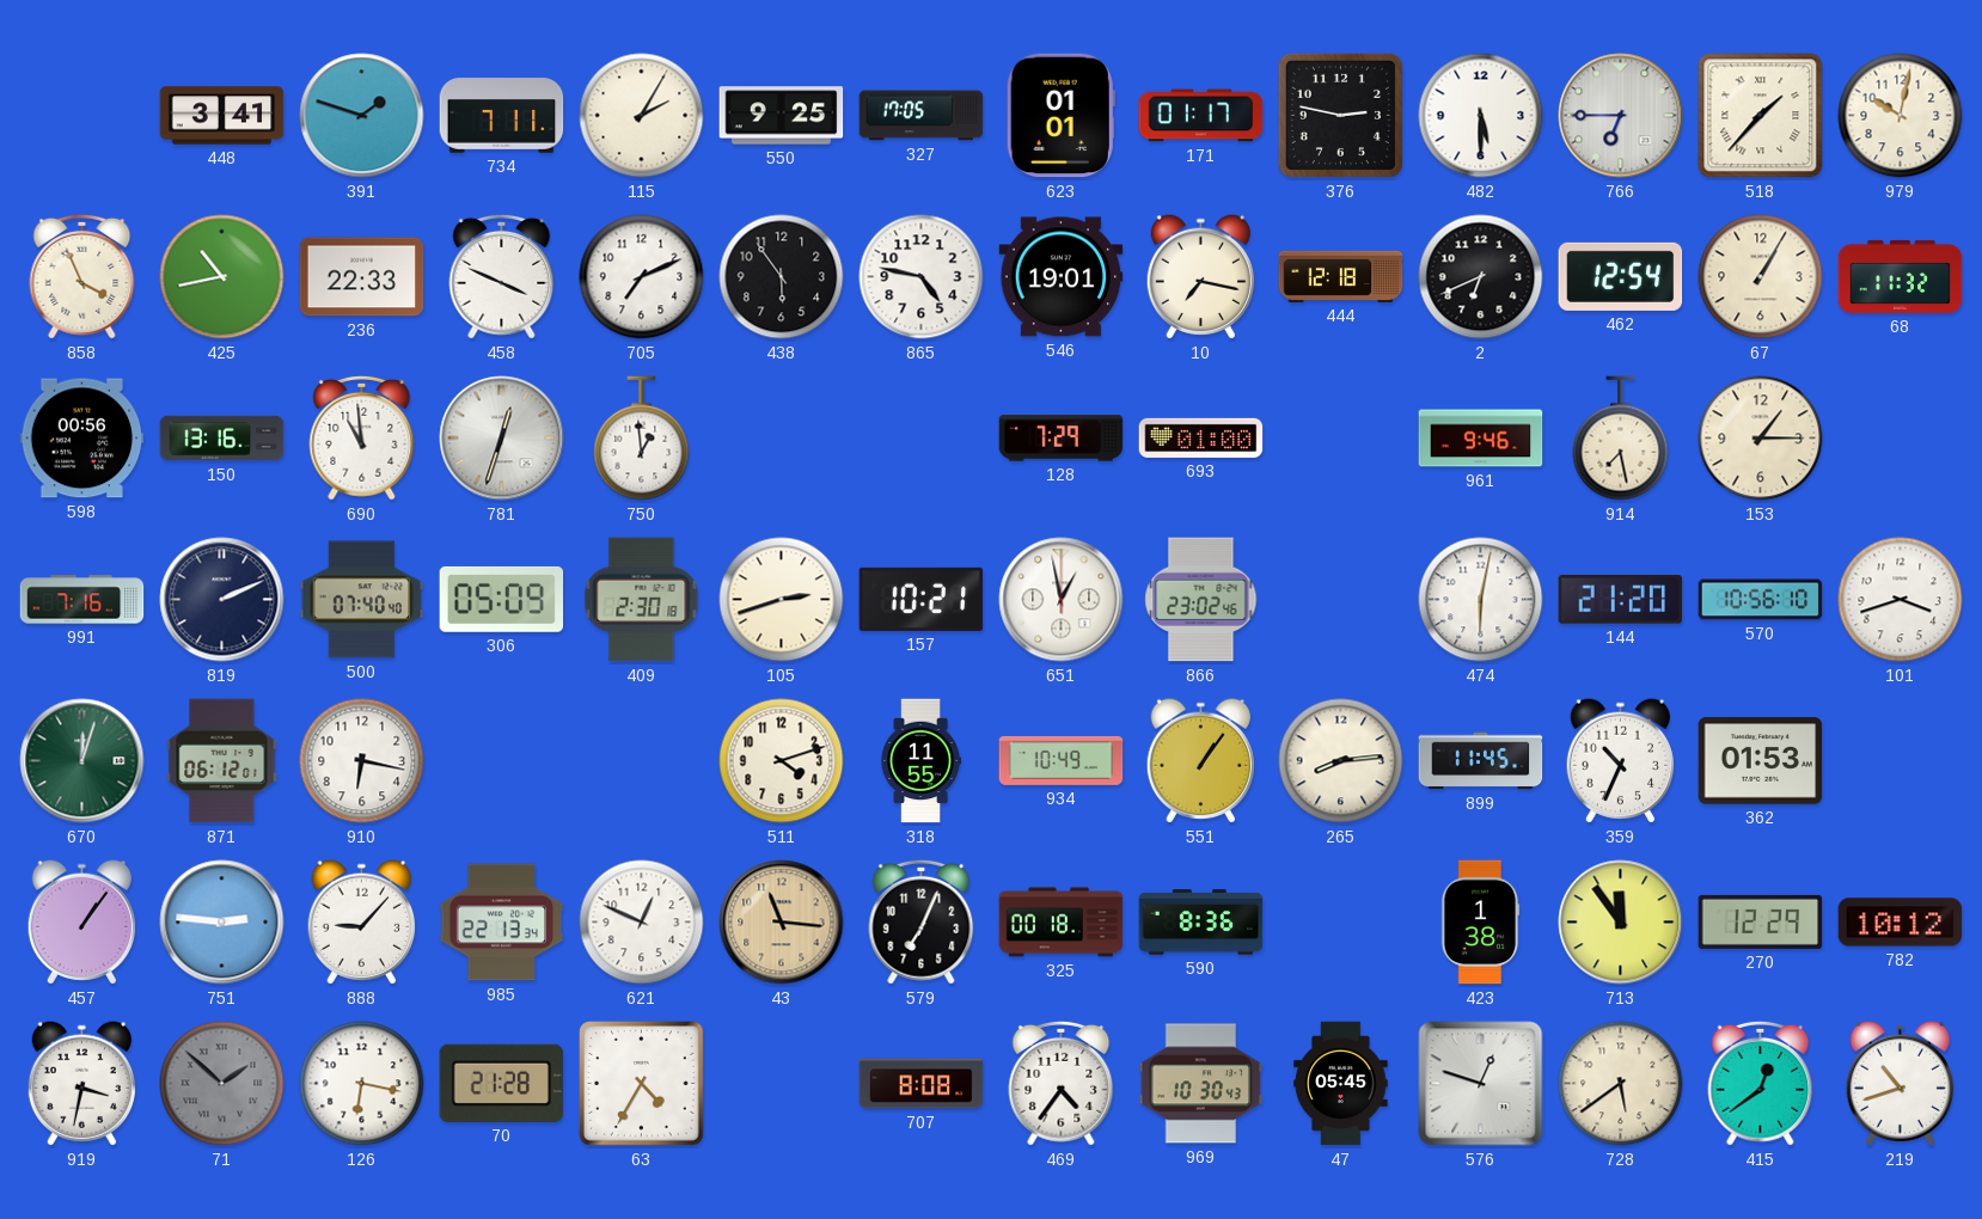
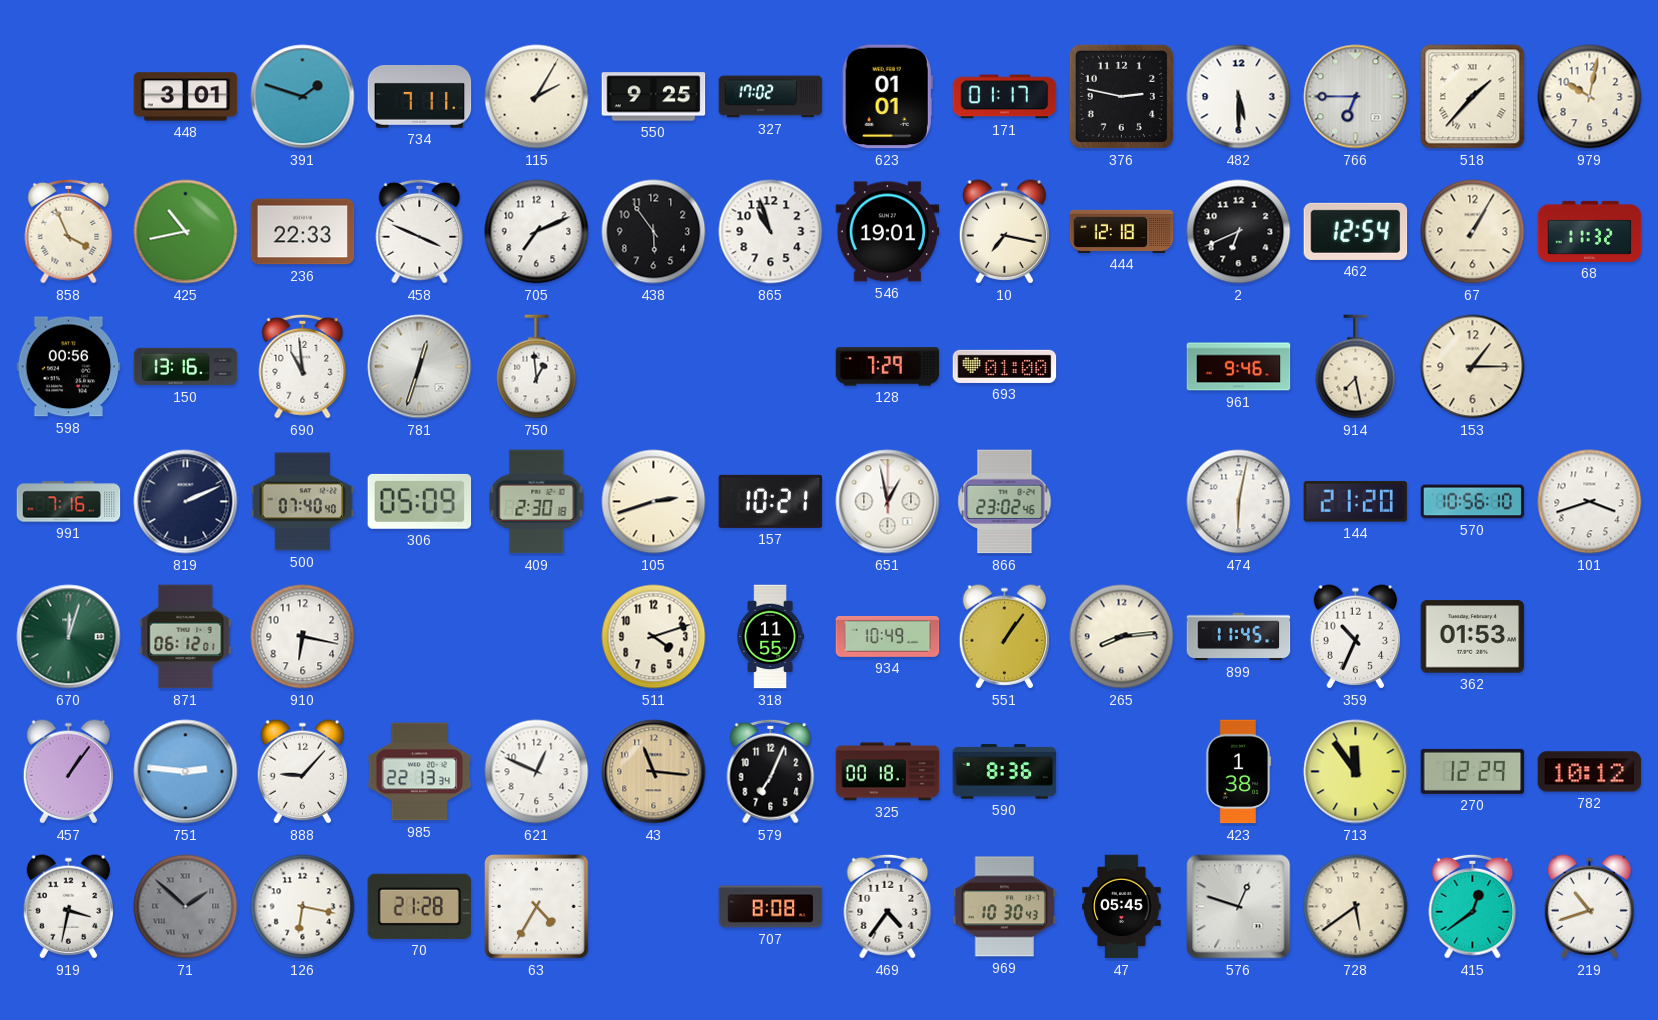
448: 3:41 -> 3:01 (186, 97)
327: 17:05 -> 17:02 (771, 97)
865: 4:47 -> 10:57 (771, 232)
